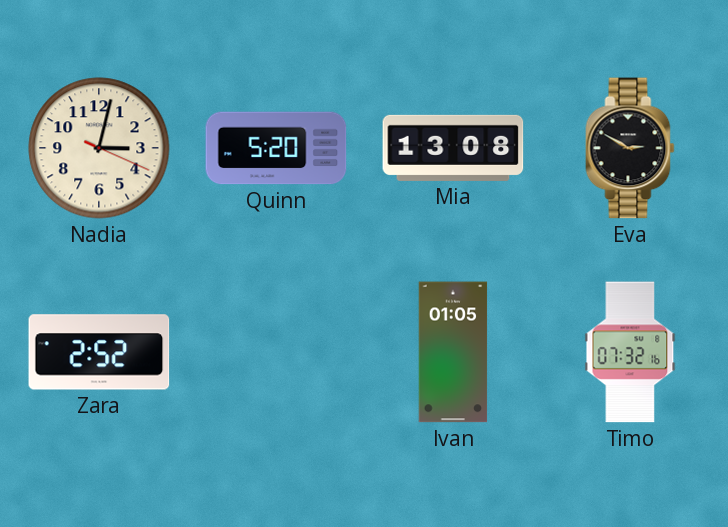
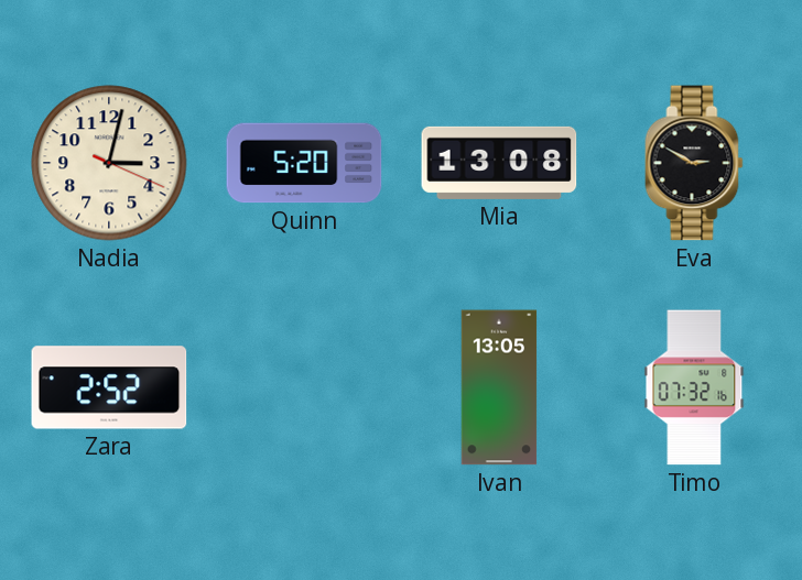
Ivan: 01:05 -> 13:05 (499, 387)
